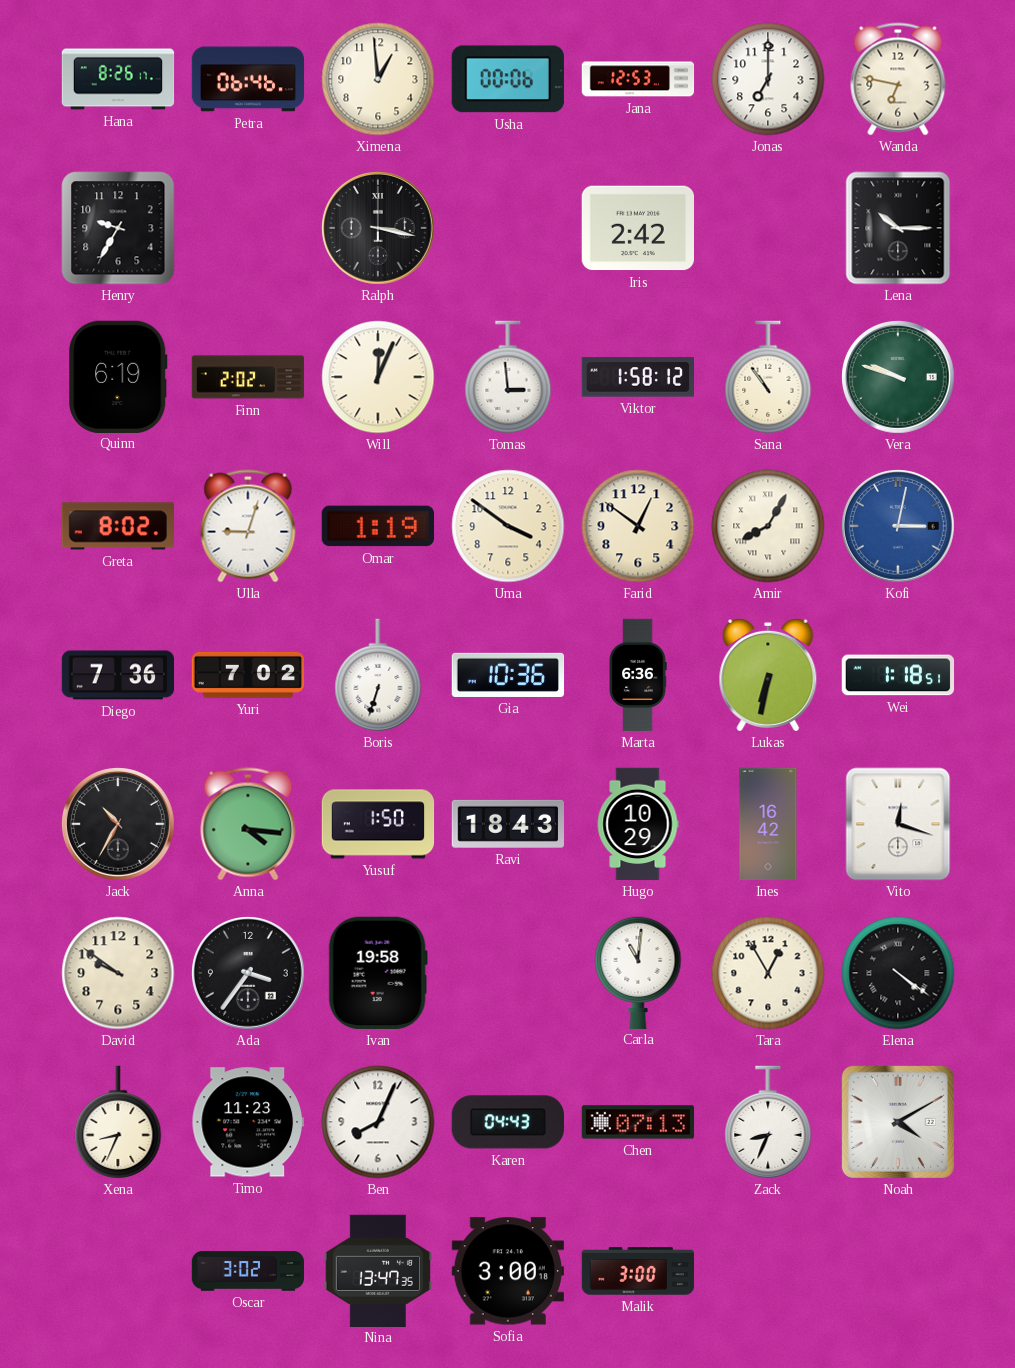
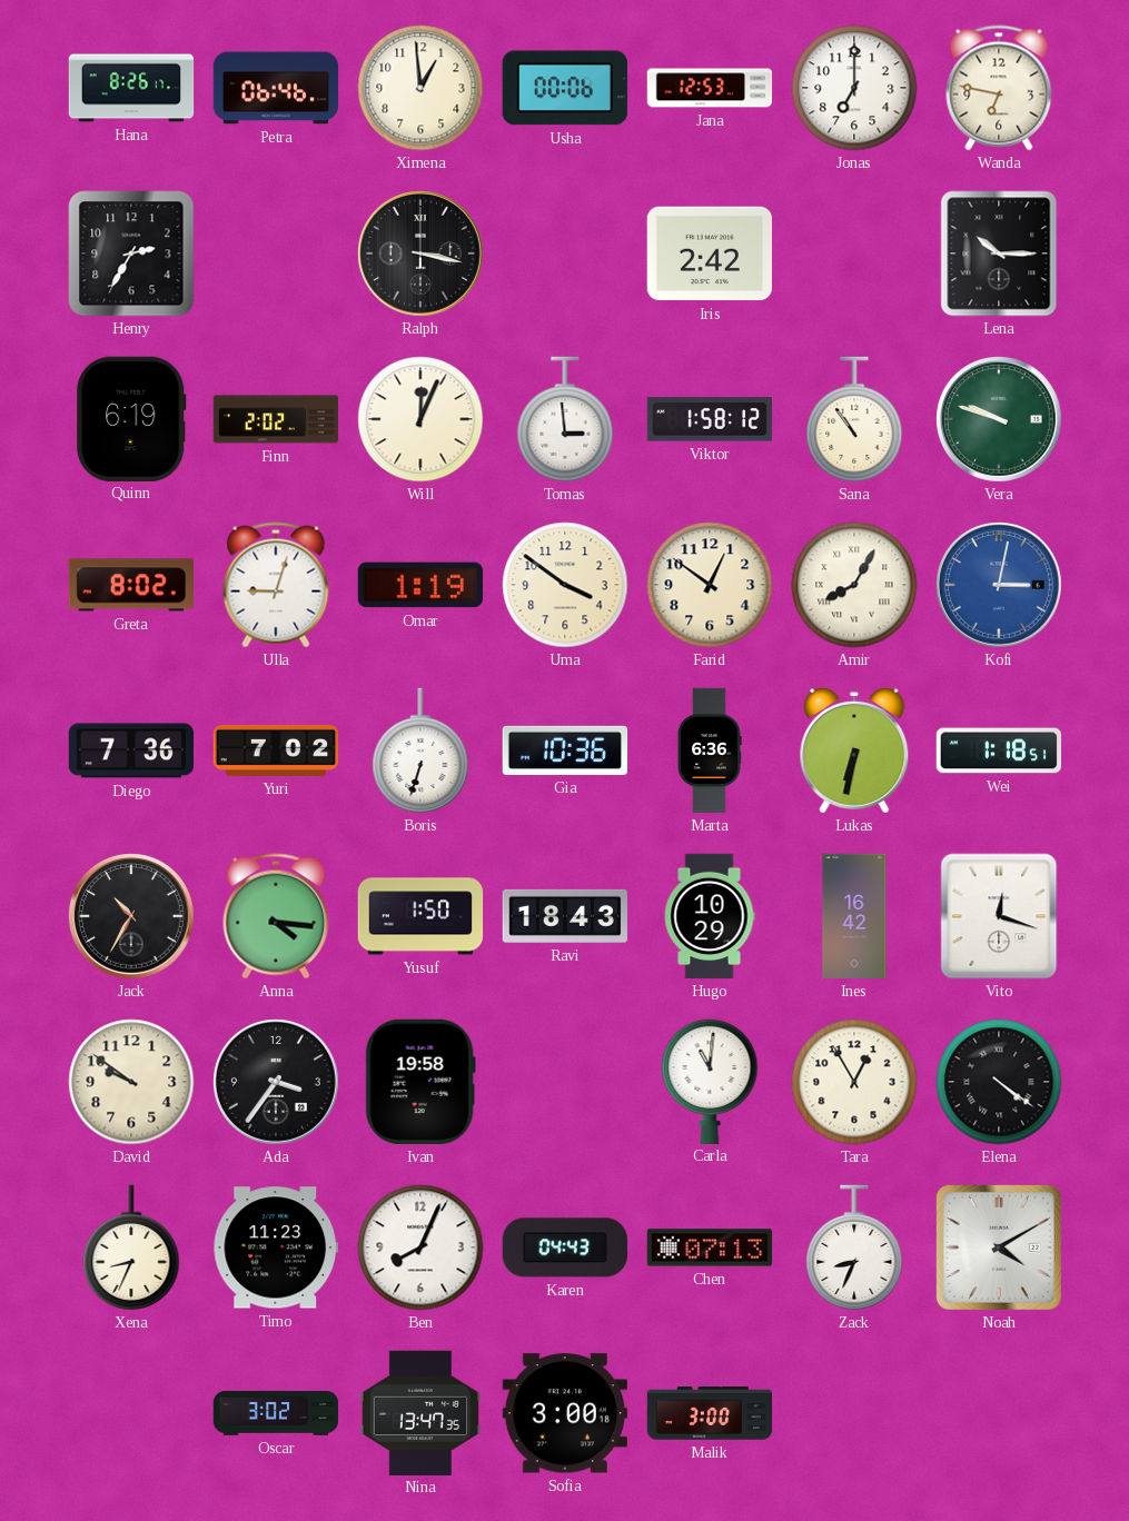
Henry: 9:35 -> 2:35 (131, 254)
